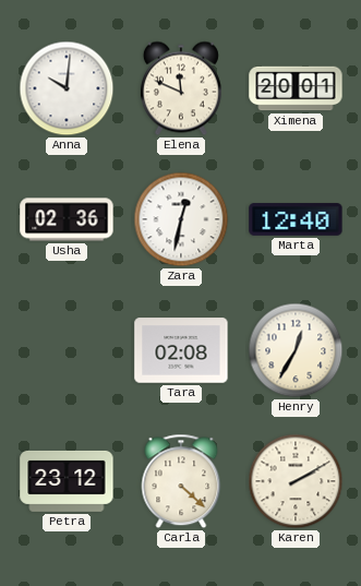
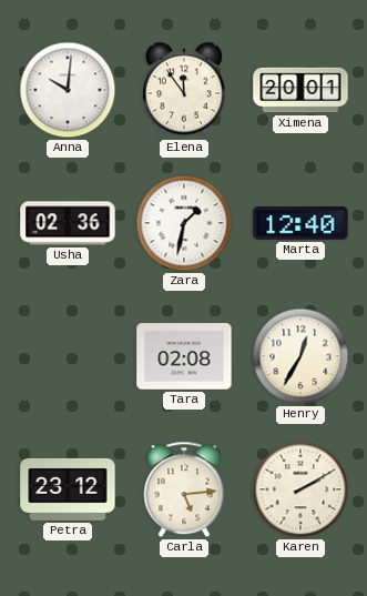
Elena: 11:49 -> 11:54 (184, 90)
Zara: 12:32 -> 1:32 (184, 223)
Carla: 4:22 -> 5:14 (184, 489)
